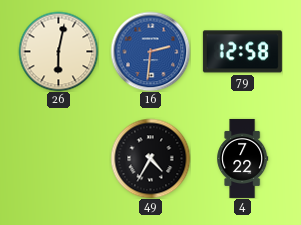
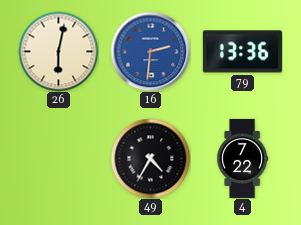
79: 12:58 -> 13:36 (242, 52)
